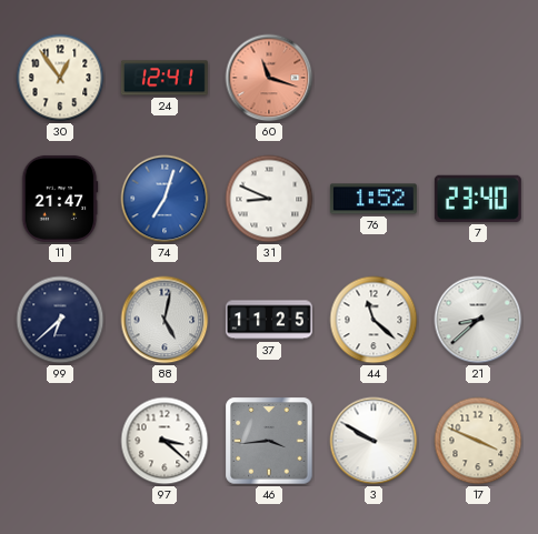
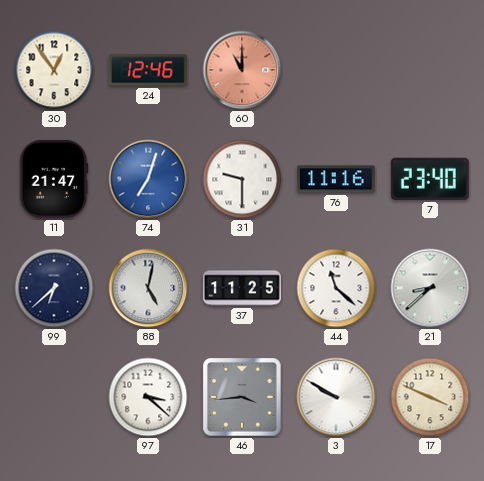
24: 12:41 -> 12:46 (148, 70)
60: 11:18 -> 11:00 (242, 70)
31: 8:49 -> 9:30 (242, 179)
76: 1:52 -> 11:16 (336, 179)
